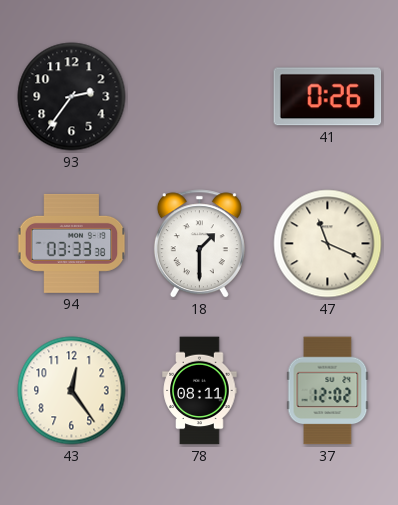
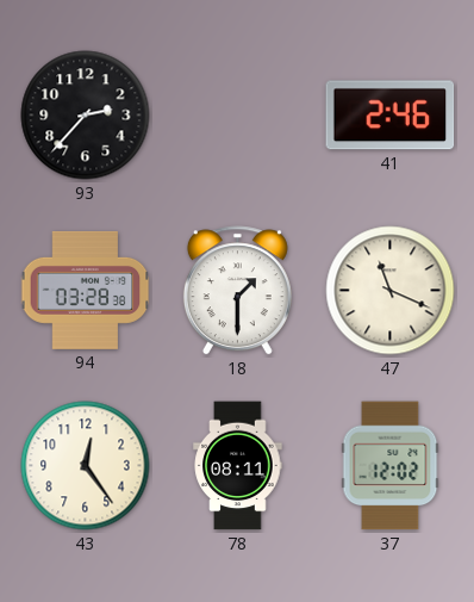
93: 2:36 -> 2:37 (86, 116)
41: 0:26 -> 2:46 (391, 116)
94: 03:33 -> 03:28 (86, 290)
